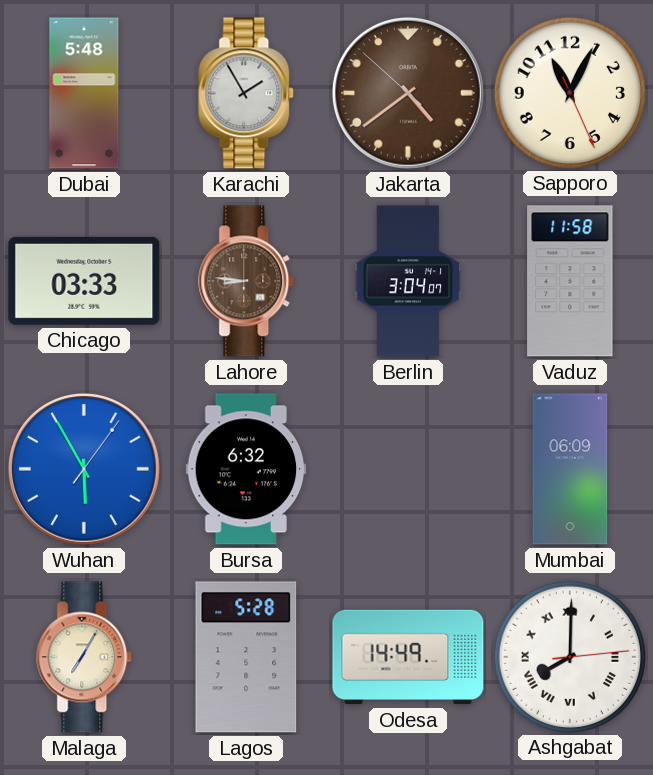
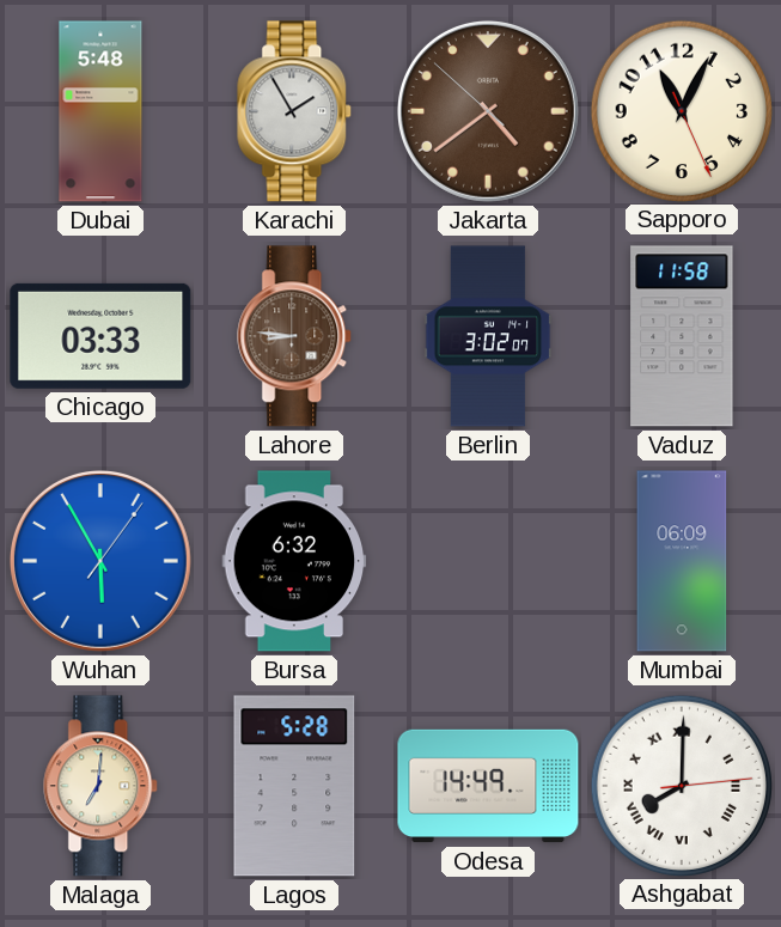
Berlin: 3:04 -> 3:02 (488, 336)
Malaga: 7:05 -> 7:01 (102, 786)
